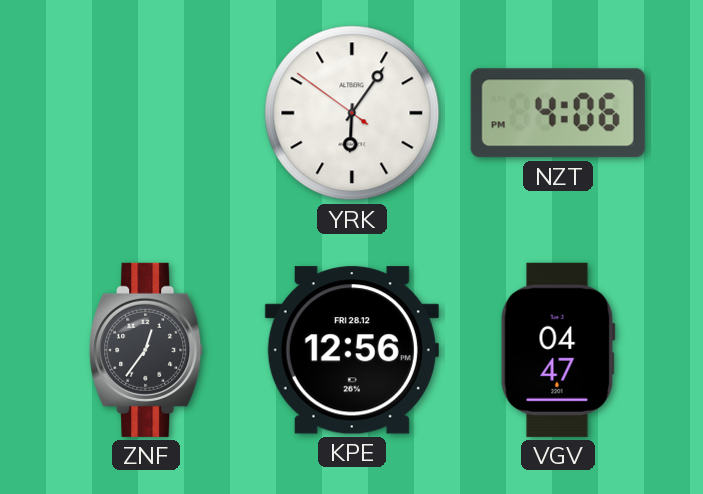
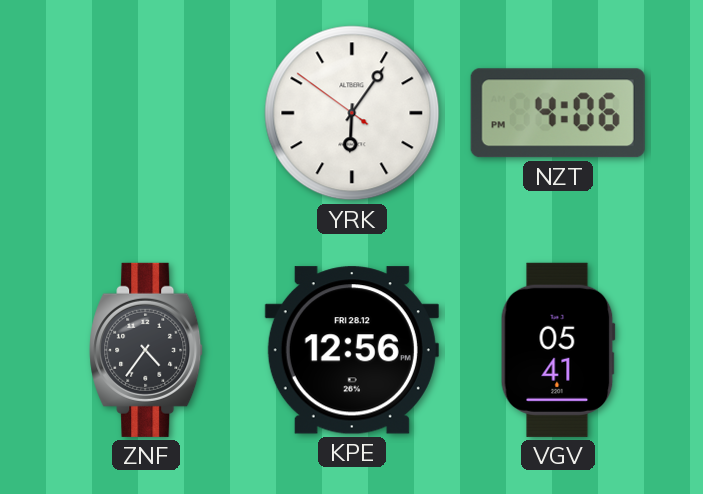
ZNF: 12:36 -> 4:36 (147, 350)
VGV: 04:47 -> 05:41 (558, 350)
